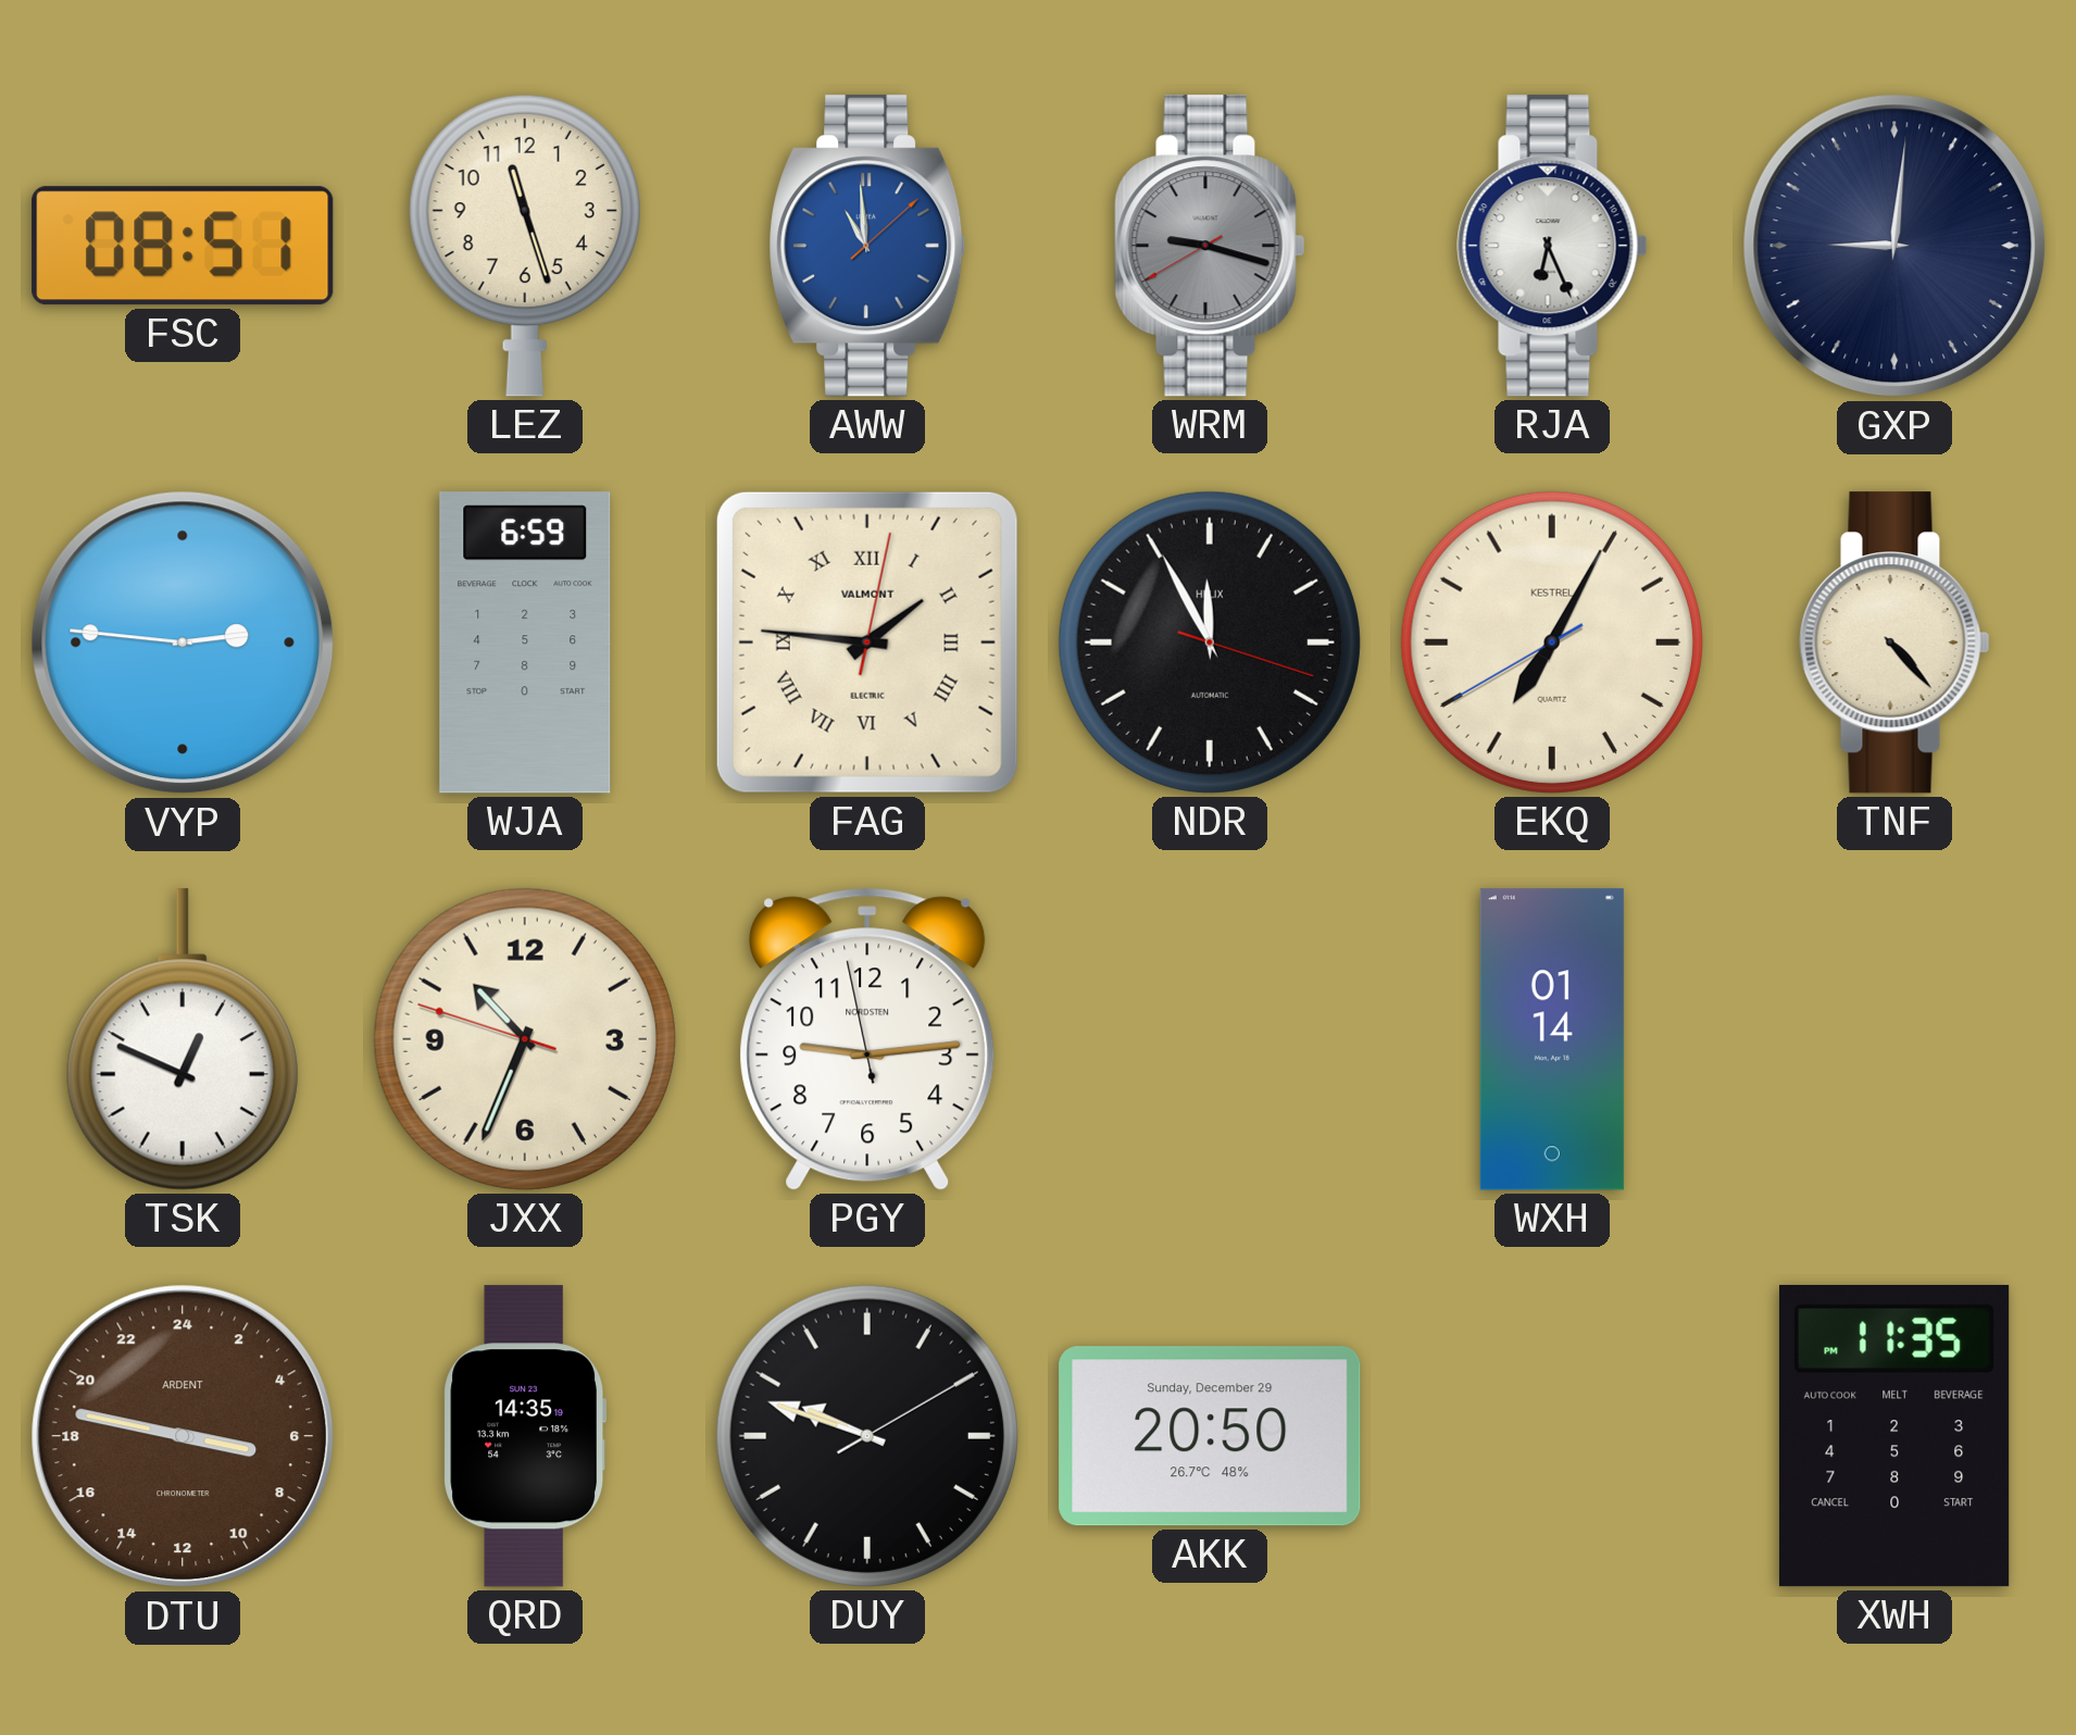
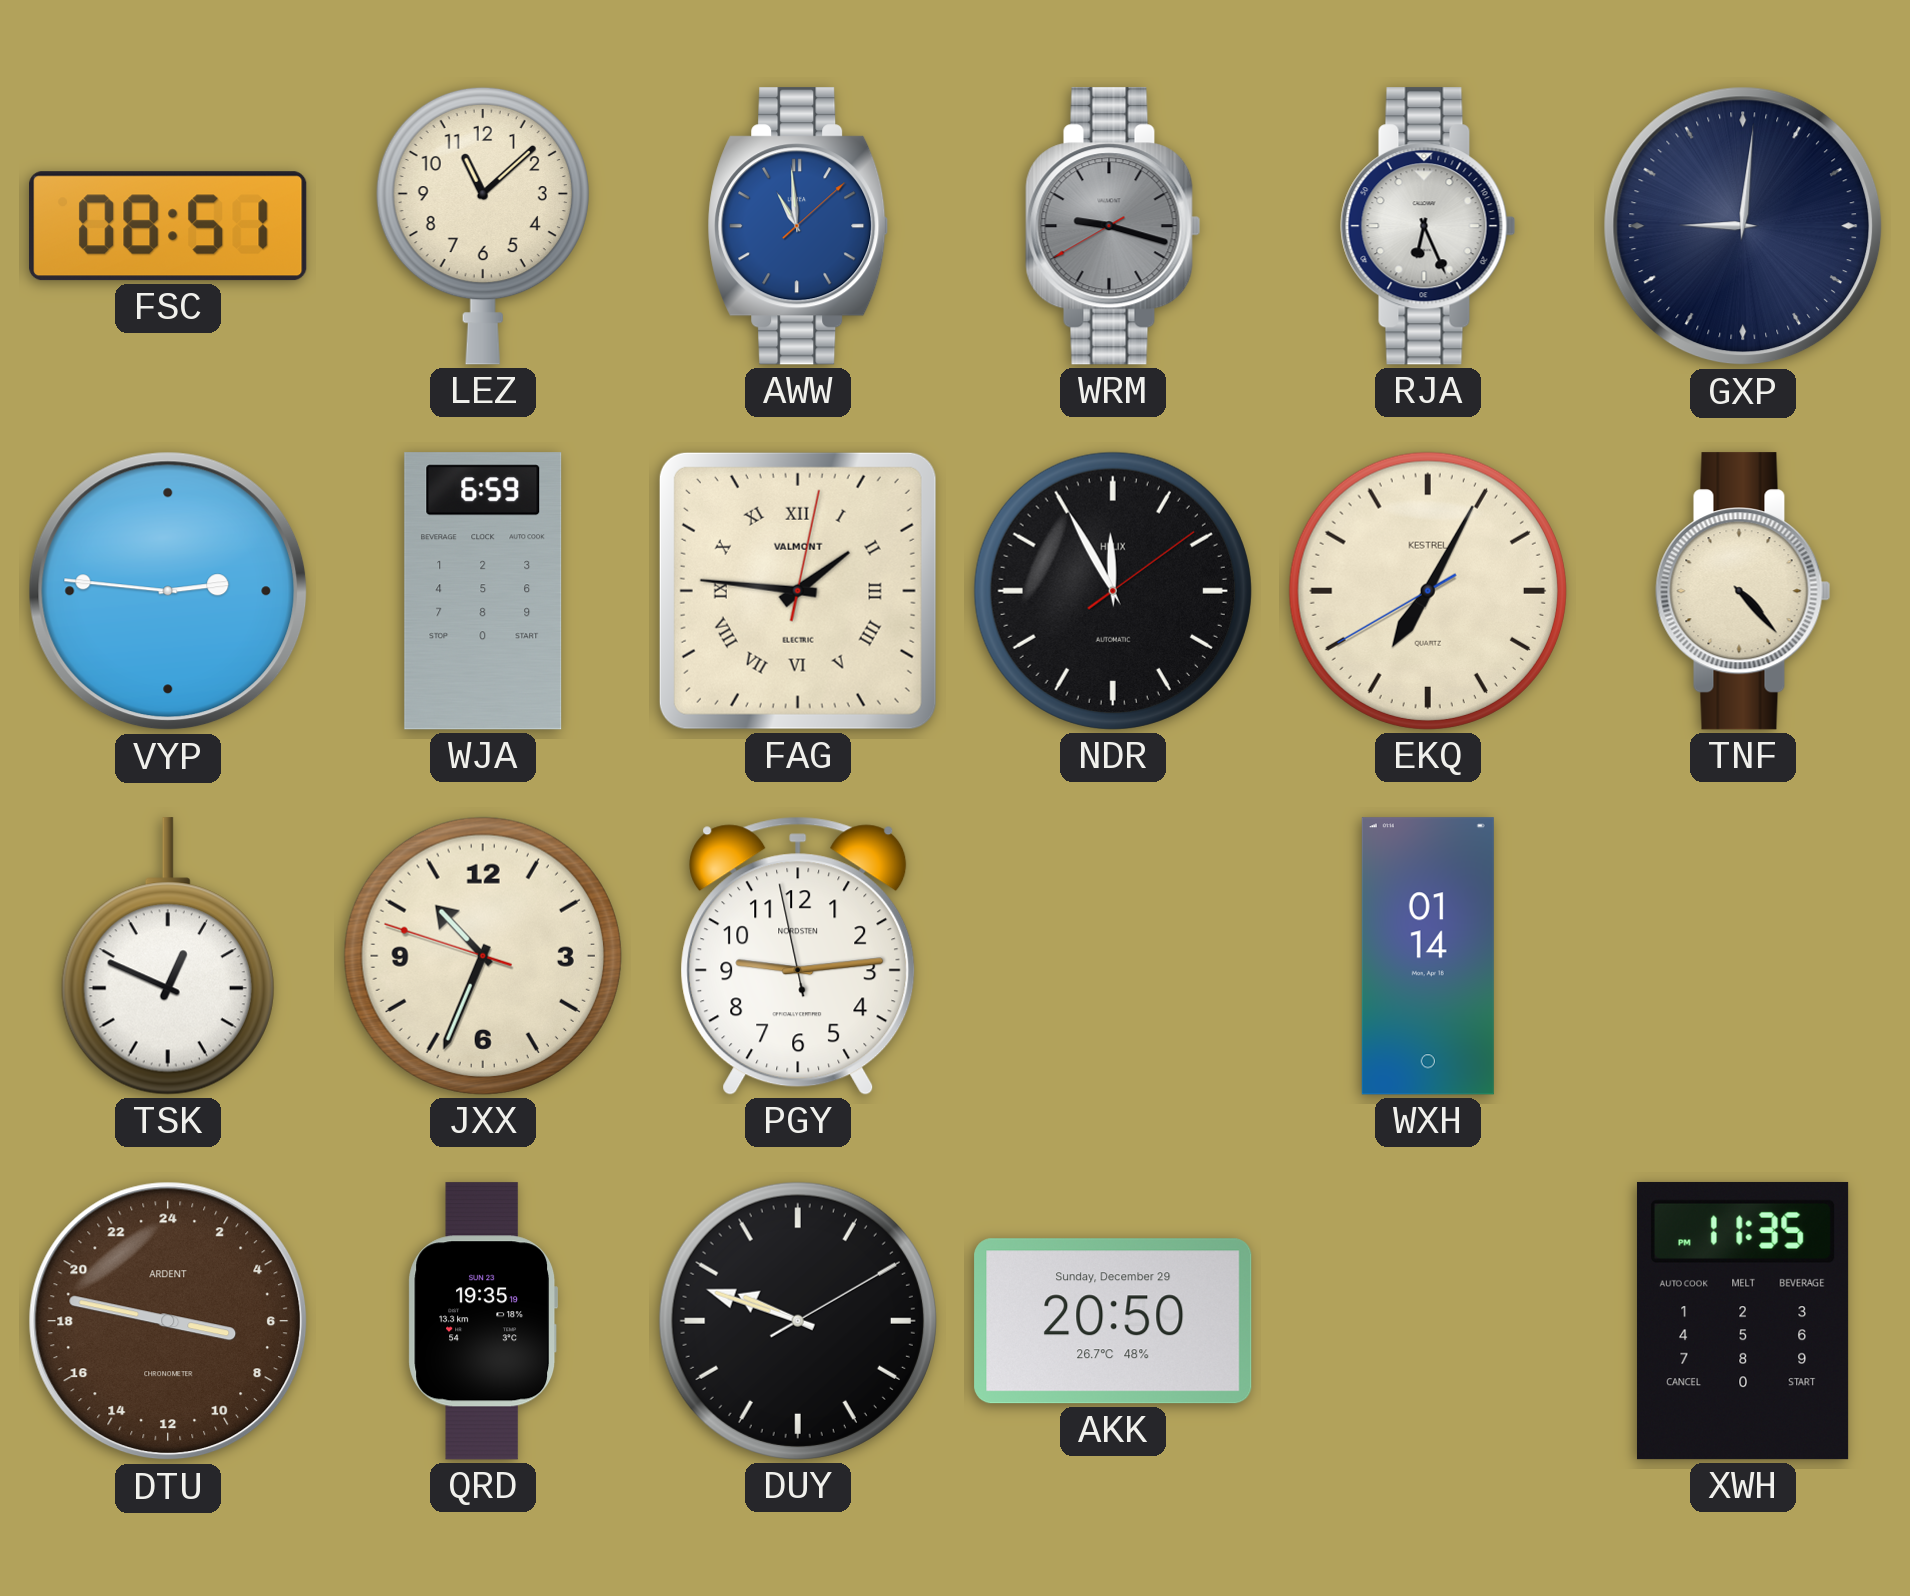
LEZ: 11:27 -> 11:08 (483, 226)
NDR: 11:55:18 -> 11:55:09 (1113, 591)
QRD: 14:35 -> 19:35 (483, 1321)
